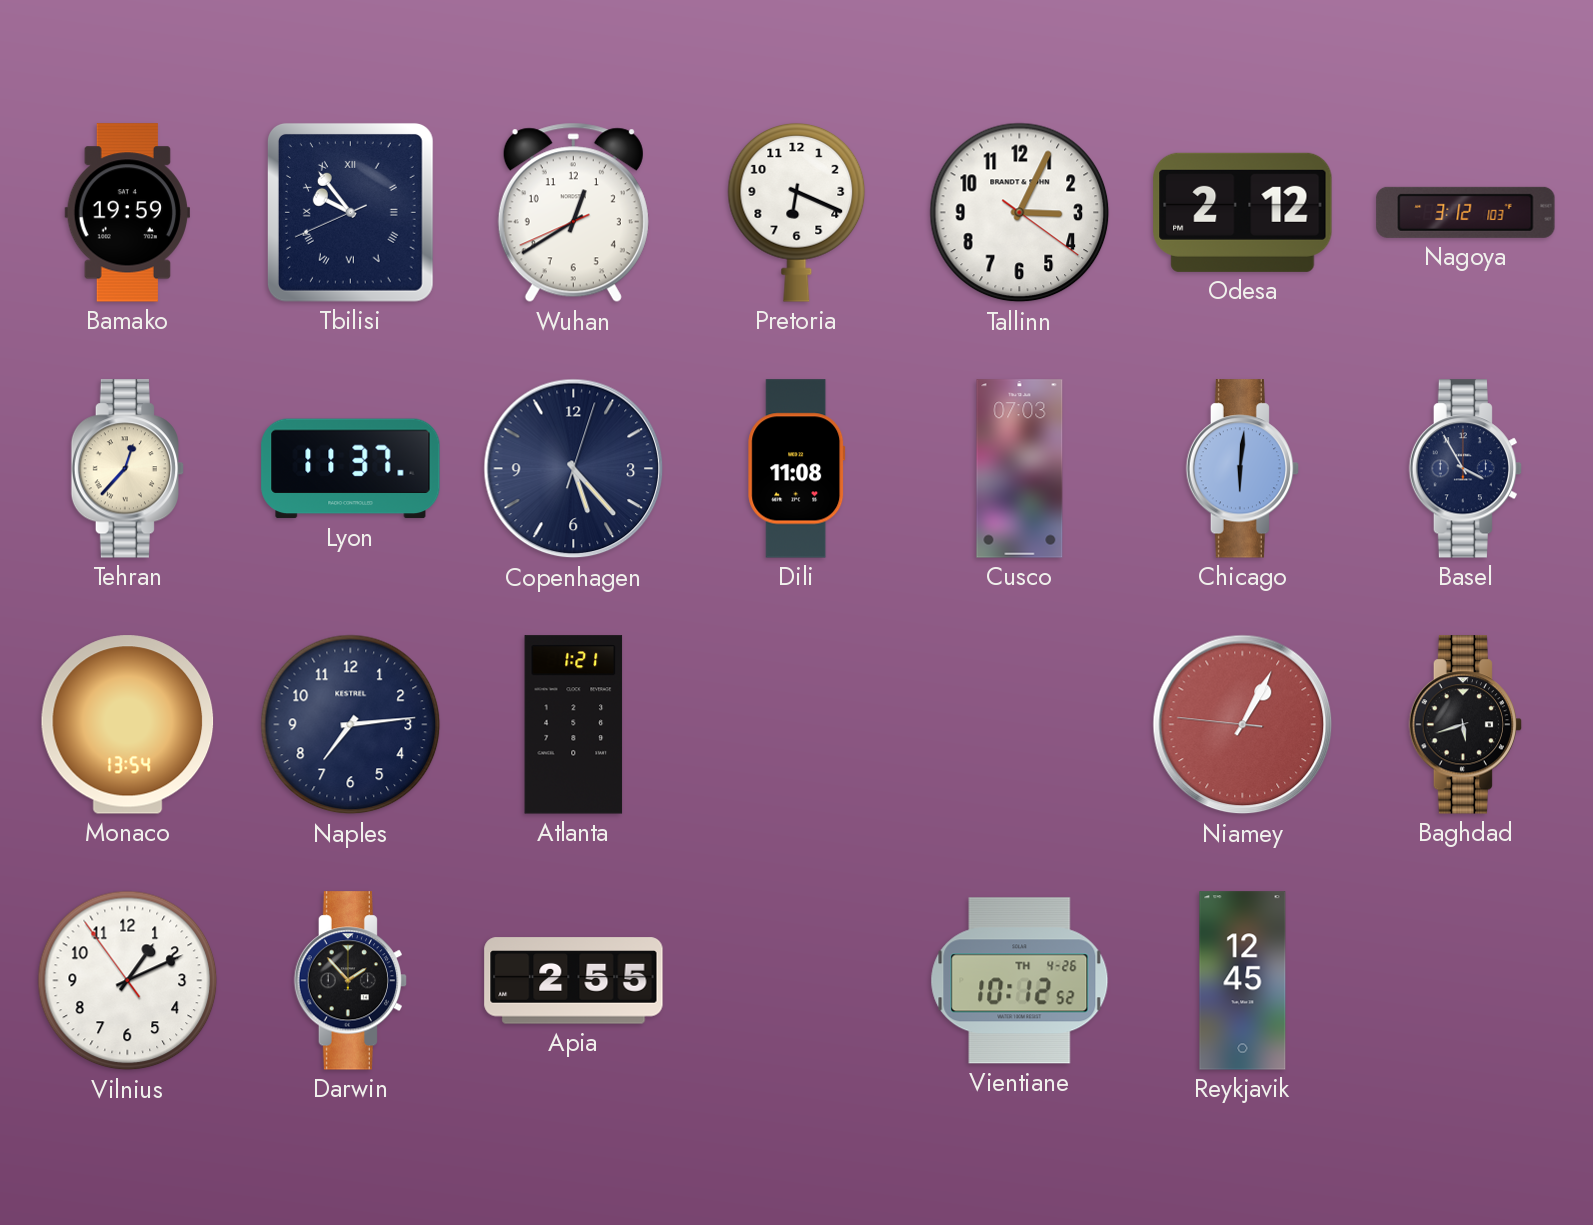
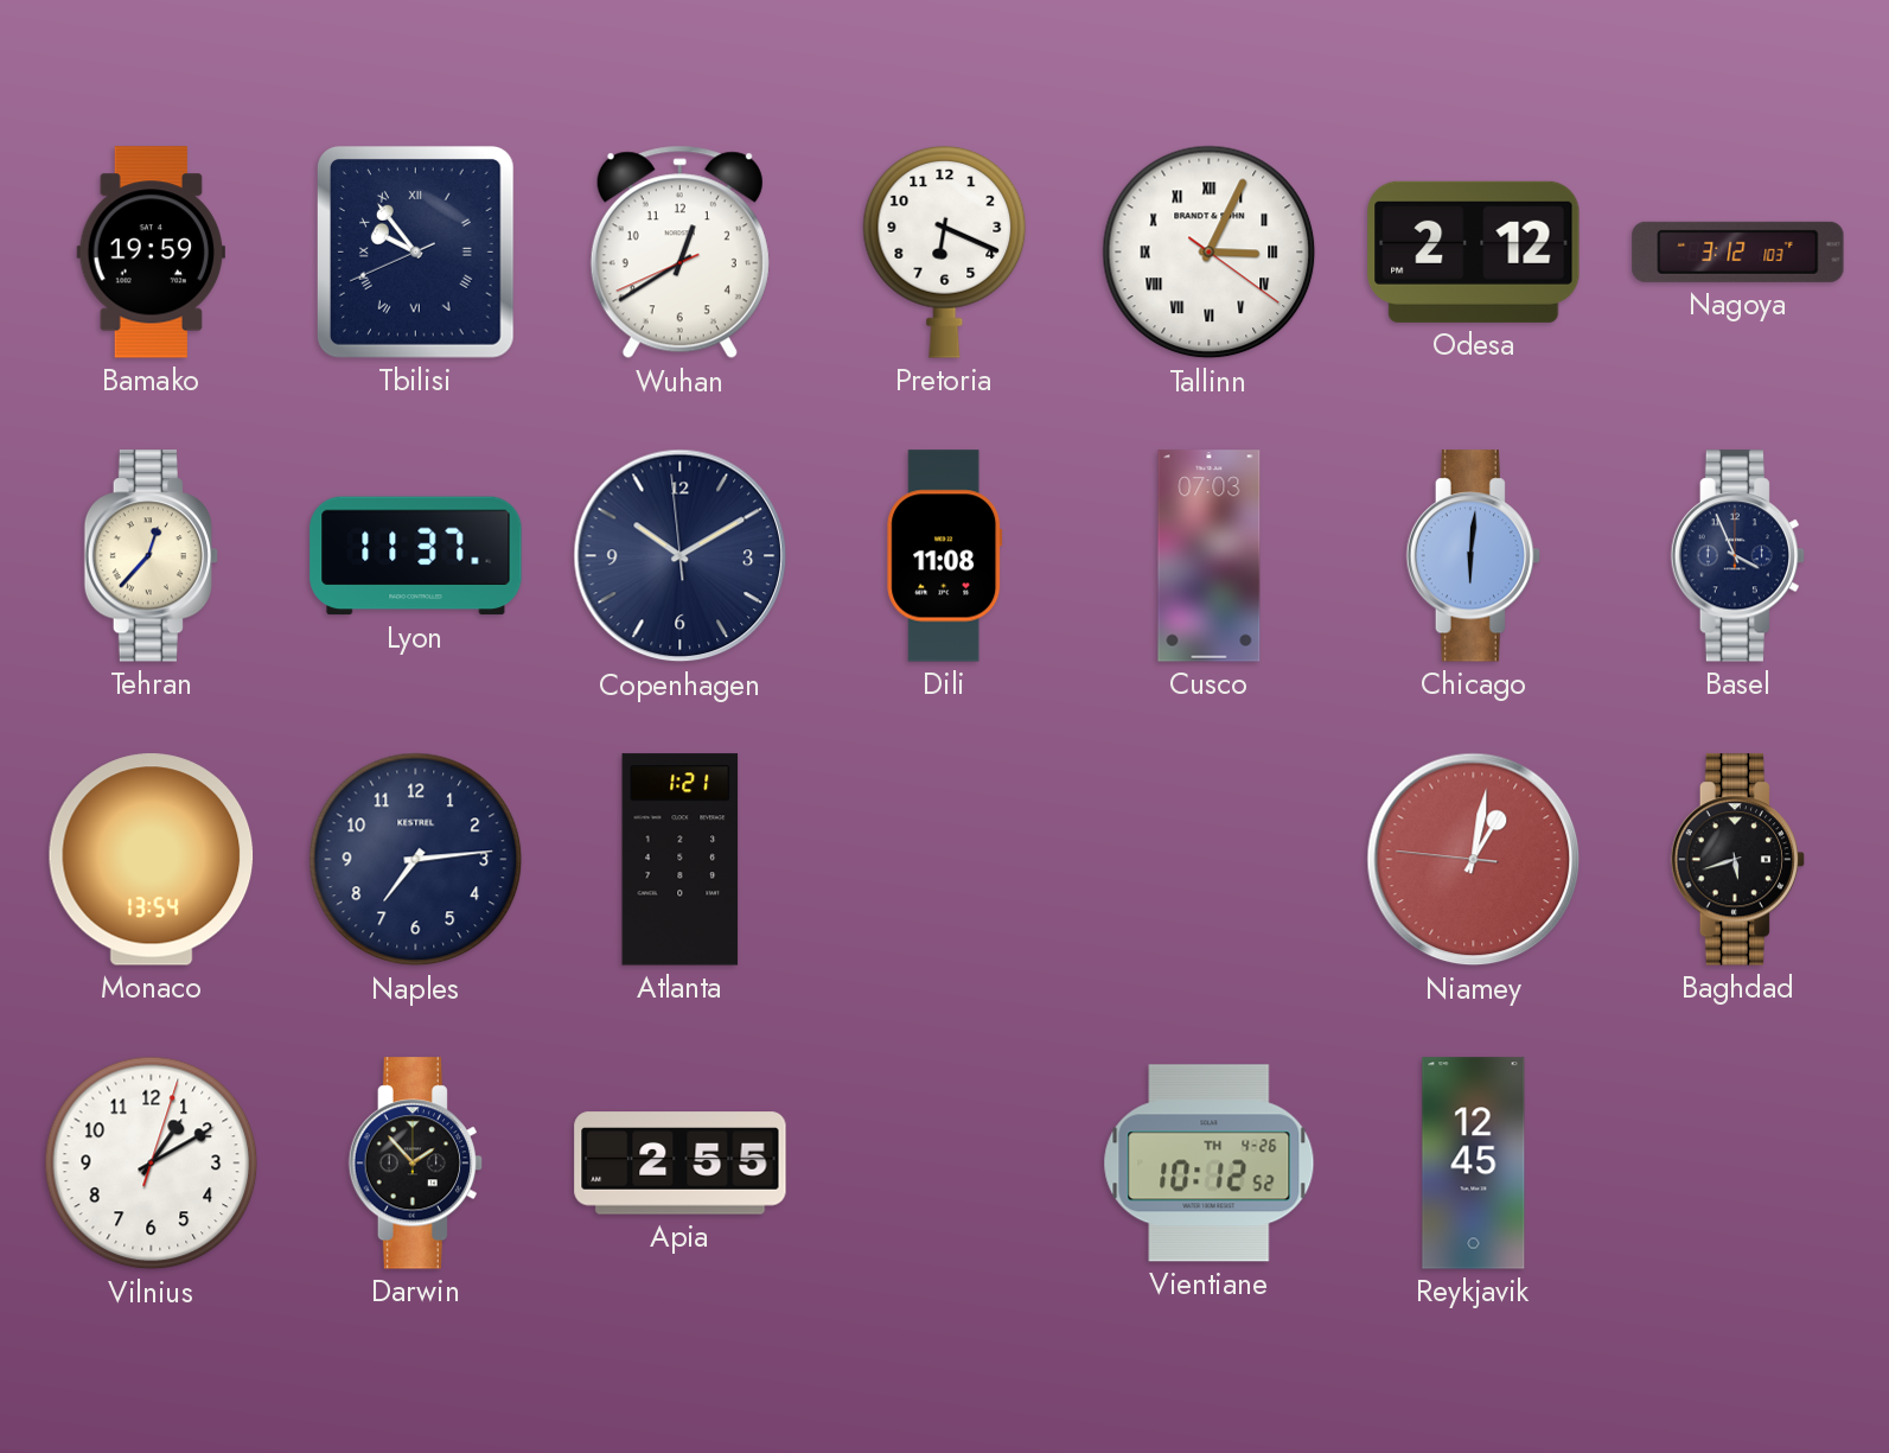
Tallinn numerals: Arabic -> Roman (1210, 253)
Copenhagen: 5:23 -> 10:09 (681, 556)
Basel: 3:55 -> 3:56 (1738, 556)
Niamey: 1:04 -> 1:01 (1474, 860)
Vilnius: 1:10:54 -> 1:10:03 (152, 1164)
